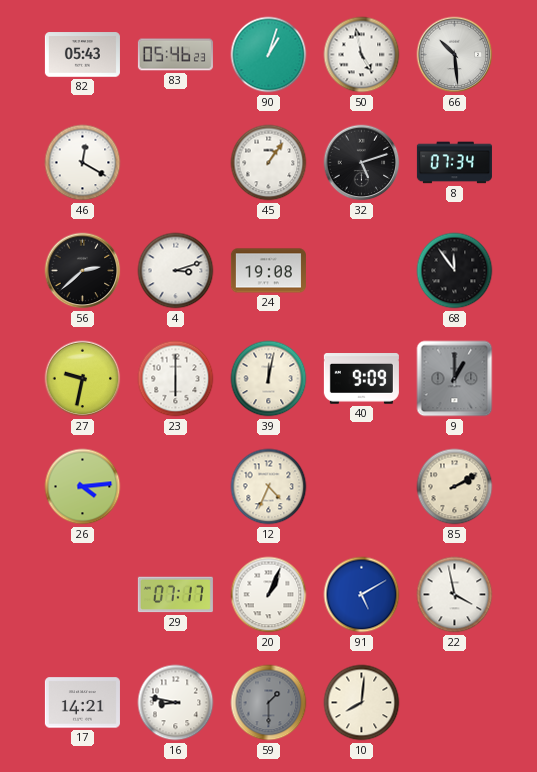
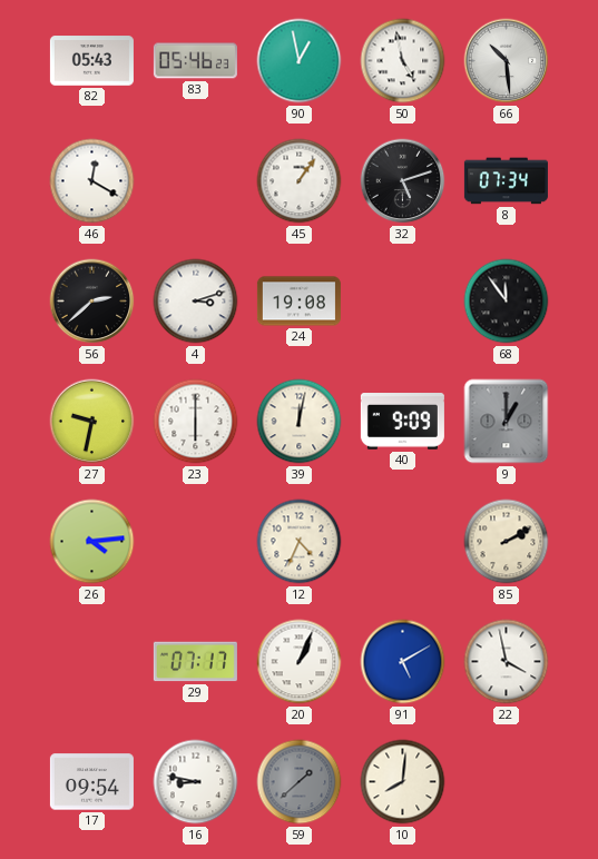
90: 1:03 -> 12:58 (300, 61)
17: 14:21 -> 09:54 (91, 782)
59: 1:30 -> 1:38 (300, 782)
